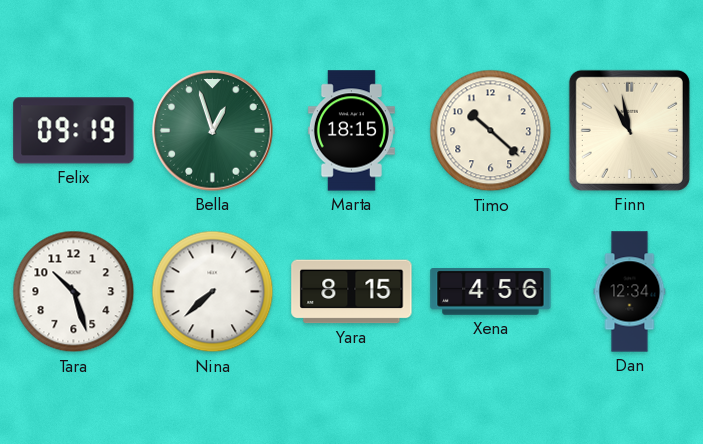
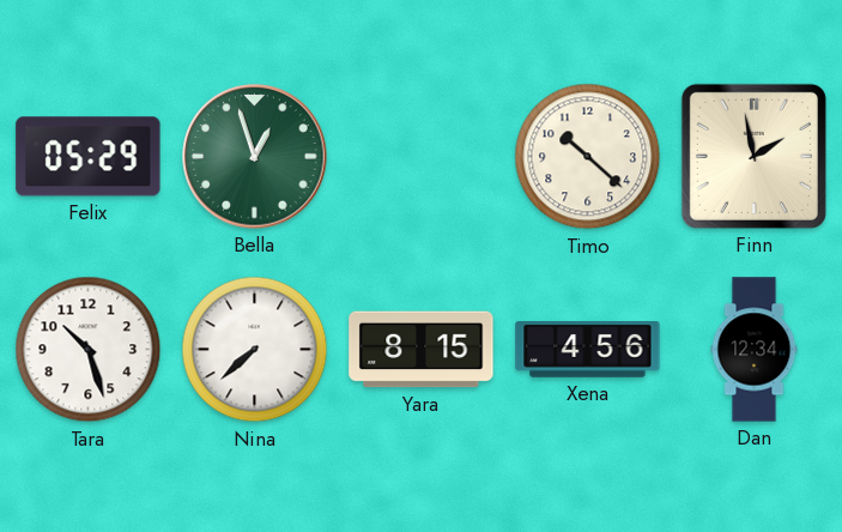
Felix: 09:19 -> 05:29 (89, 157)
Marta: 18:15 -> none (351, 131)
Finn: 10:58 -> 1:58 (753, 156)
